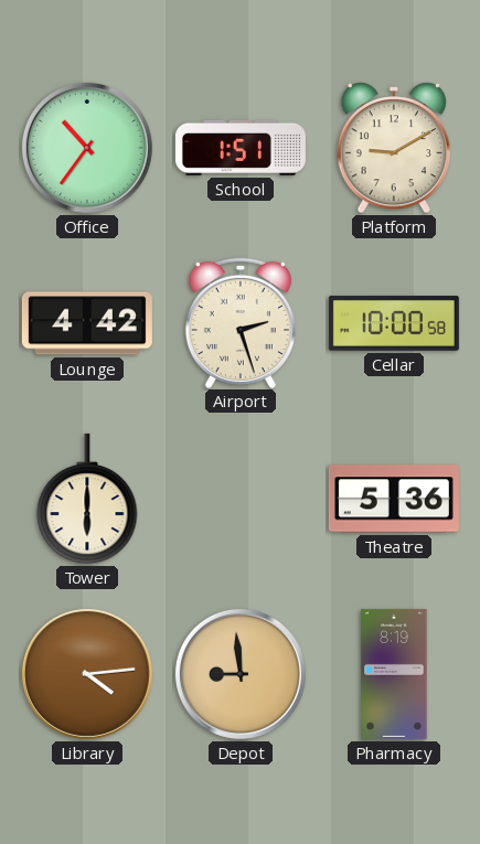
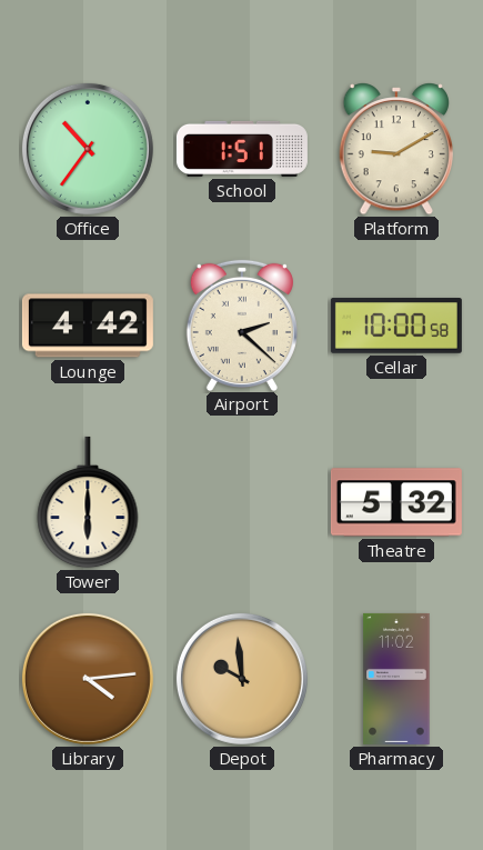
Airport: 2:27 -> 2:22 (242, 324)
Theatre: 5:36 -> 5:32 (396, 502)
Depot: 8:59 -> 9:59 (242, 679)
Pharmacy: 8:19 -> 11:02 (396, 679)
